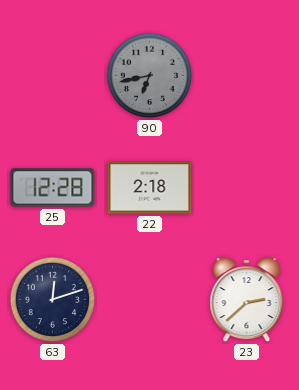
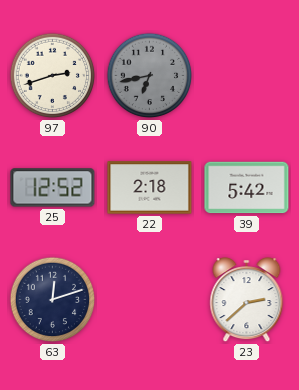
97: none -> 2:42 (53, 76)
25: 12:28 -> 12:52 (53, 188)
39: none -> 5:42 (247, 188)
